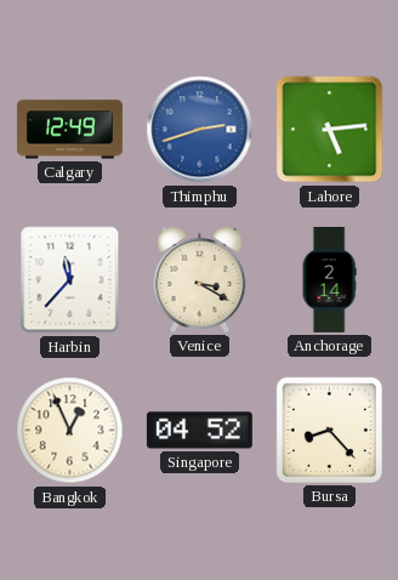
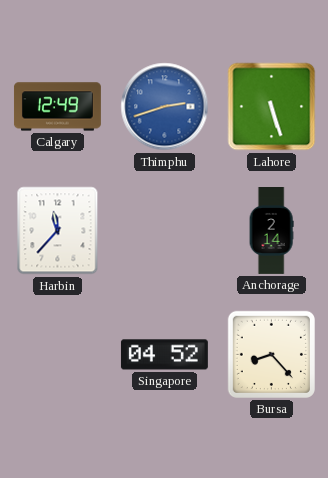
Lahore: 5:14 -> 5:27 (272, 107)
Venice: 3:20 -> none (200, 279)
Bangkok: 12:56 -> none (70, 431)
